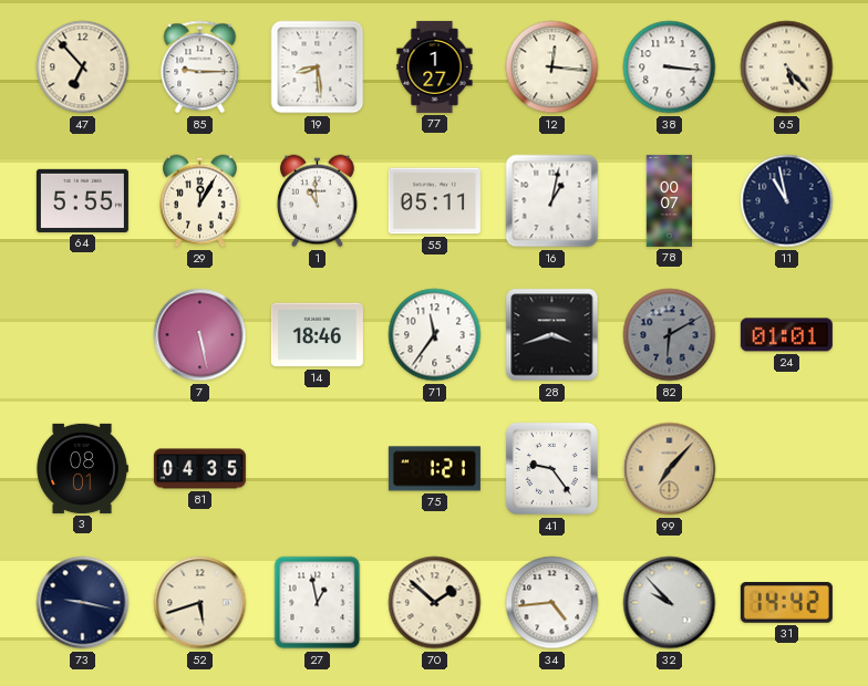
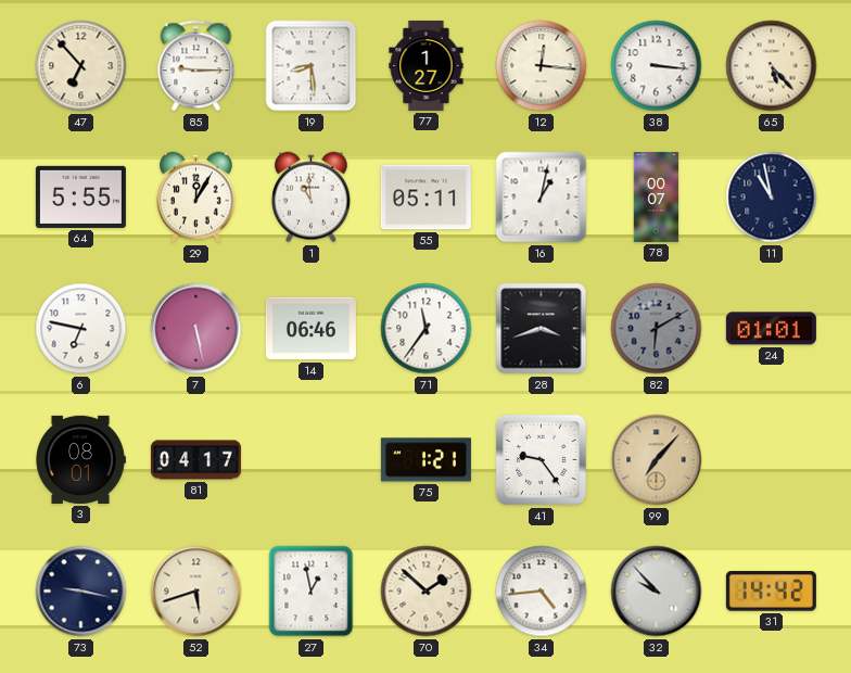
6: none -> 6:47 (81, 329)
14: 18:46 -> 06:46 (310, 329)
81: 04:35 -> 04:17 (195, 460)
